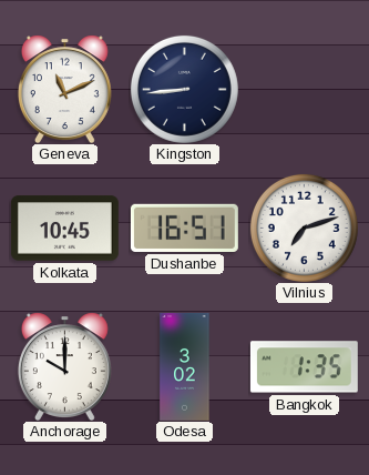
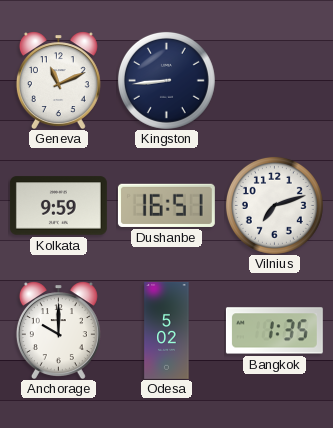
Kolkata: 10:45 -> 9:59 (58, 206)
Odesa: 3:02 -> 5:02 (167, 330)
